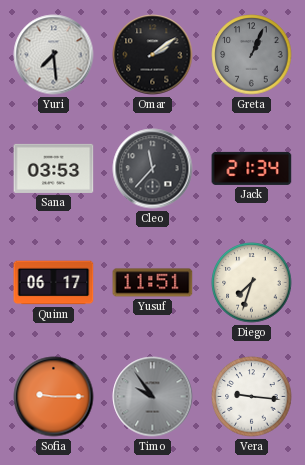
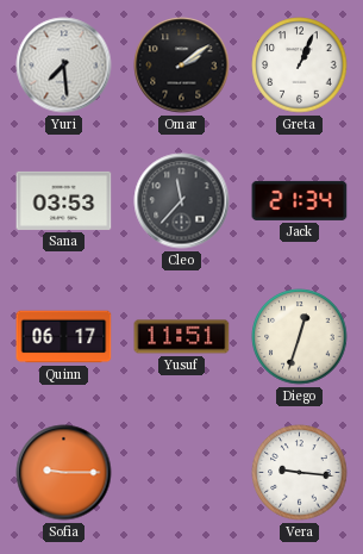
Greta dial: grey -> white (300, 66)
Diego: 7:33 -> 12:33 (300, 337)
Timo: 9:54 -> none (153, 397)
